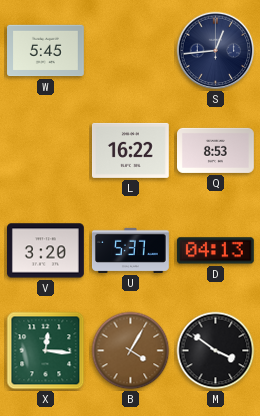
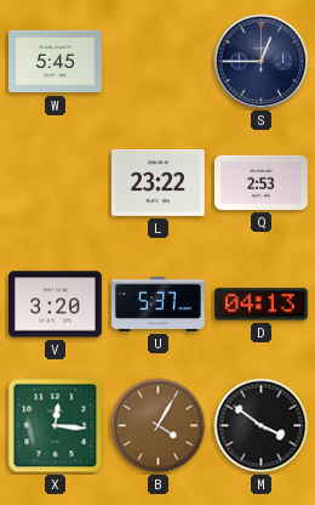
S: 12:44 -> 12:45 (262, 62)
L: 16:22 -> 23:22 (157, 182)
Q: 8:53 -> 2:53 (262, 182)
